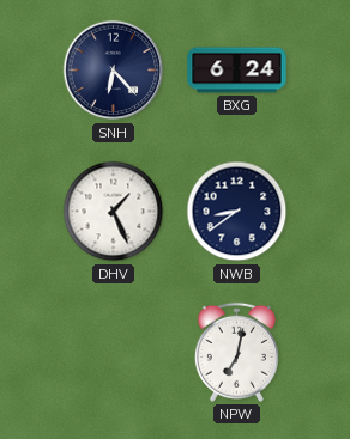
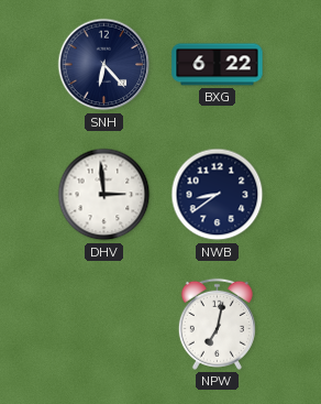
BXG: 6:24 -> 6:22 (218, 65)
DHV: 1:26 -> 2:59 (104, 195)
